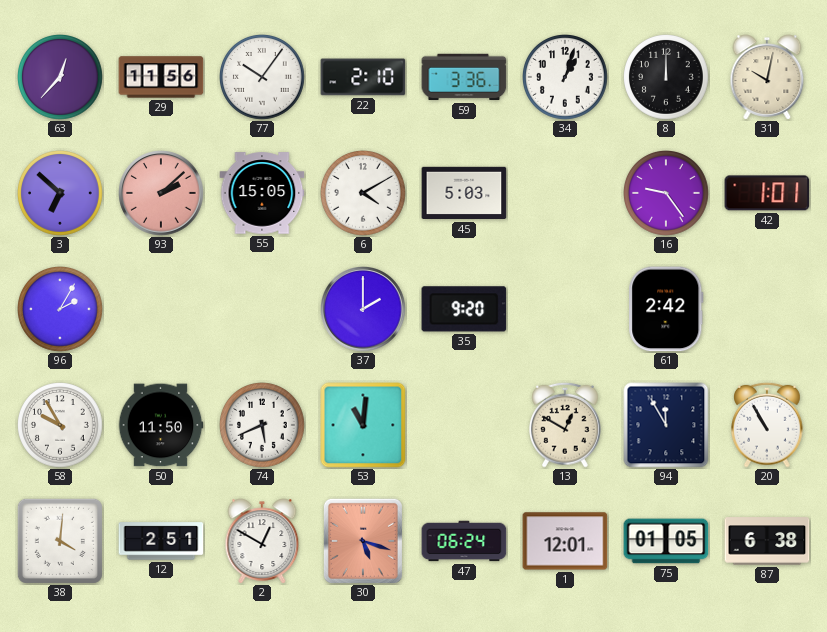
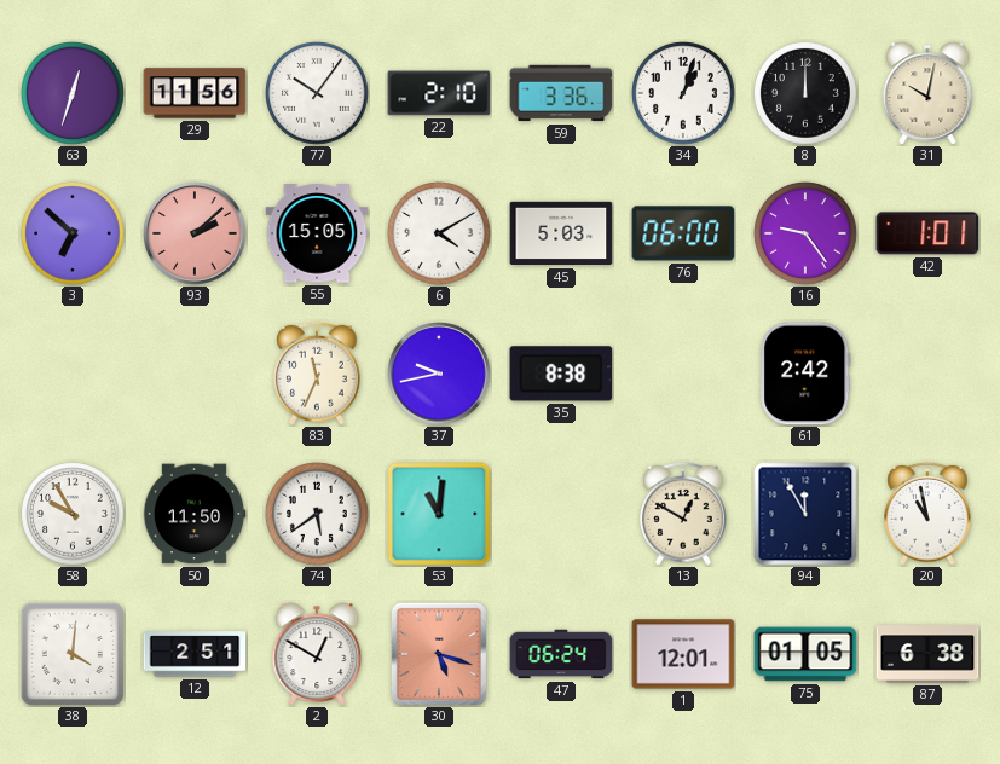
63: 12:37 -> 12:33 (74, 94)
76: none -> 06:00 (683, 233)
96: 2:05 -> none (61, 310)
83: none -> 11:34 (318, 374)
37: 2:00 -> 9:43 (439, 374)
35: 9:20 -> 8:38 (561, 374)
74: 5:41 -> 5:39 (318, 515)
20: 10:55 -> 10:58 (929, 514)
